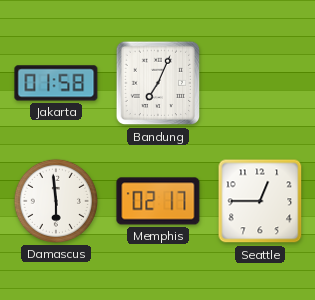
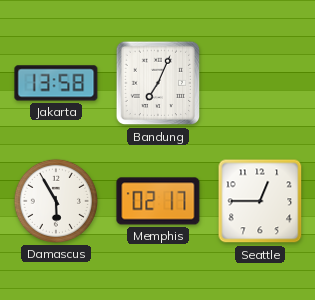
Jakarta: 01:58 -> 13:58 (56, 83)
Damascus: 5:59 -> 5:55 (56, 201)
